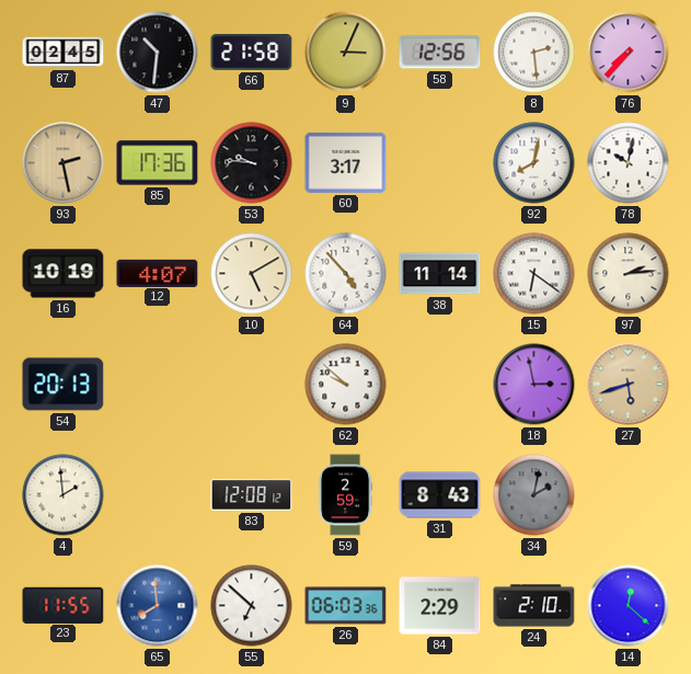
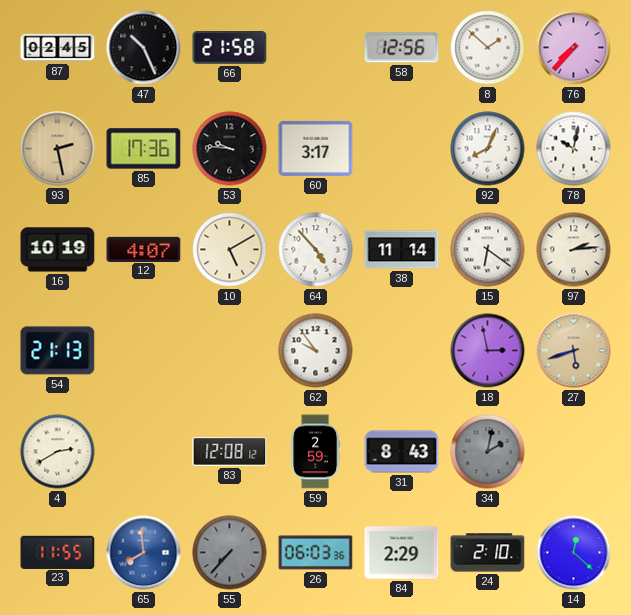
47: 10:31 -> 10:26 (144, 48)
9: 3:04 -> none (346, 53)
8: 2:29 -> 1:52 (488, 48)
92: 8:02 -> 8:04 (488, 149)
54: 20:13 -> 21:13 (58, 351)
62: 9:52 -> 9:54 (316, 351)
4: 1:59 -> 2:40 (58, 452)
55: 6:52 -> 7:37 (230, 553)
55 dial: white -> grey (230, 553)
